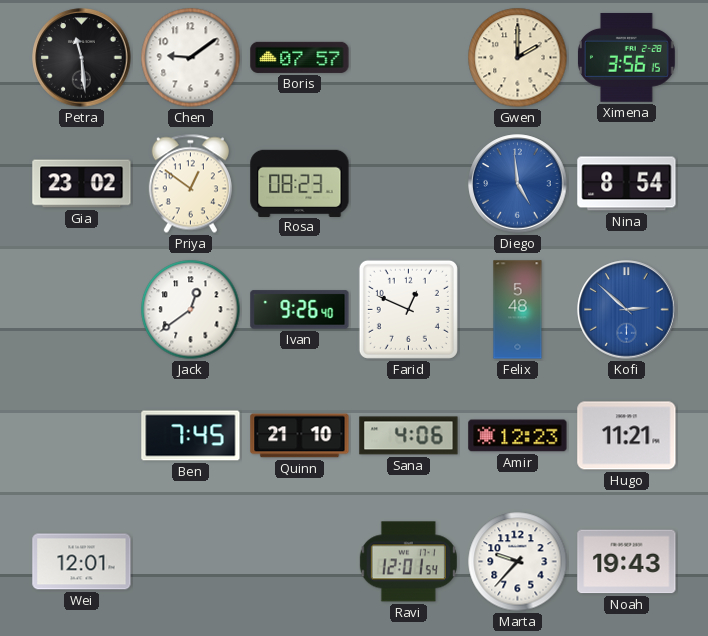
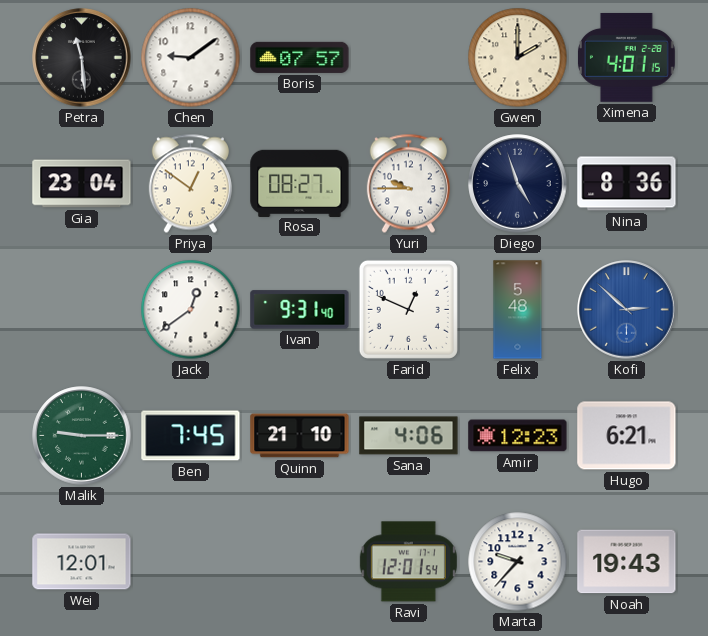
Ximena: 3:56 -> 4:01 (626, 57)
Gia: 23:02 -> 23:04 (82, 184)
Rosa: 08:23 -> 08:27 (300, 183)
Yuri: none -> 9:45 (408, 184)
Diego: 4:59 -> 4:57 (518, 184)
Diego dial: blue -> navy (518, 184)
Nina: 8:54 -> 8:36 (627, 184)
Ivan: 9:26 -> 9:31 (300, 310)
Malik: none -> 9:15 (82, 436)
Hugo: 11:21 -> 6:21 (627, 436)
